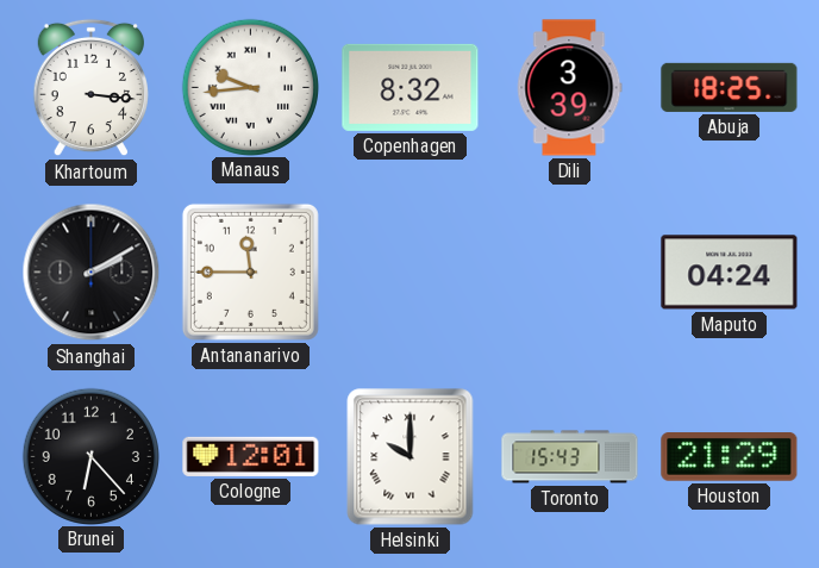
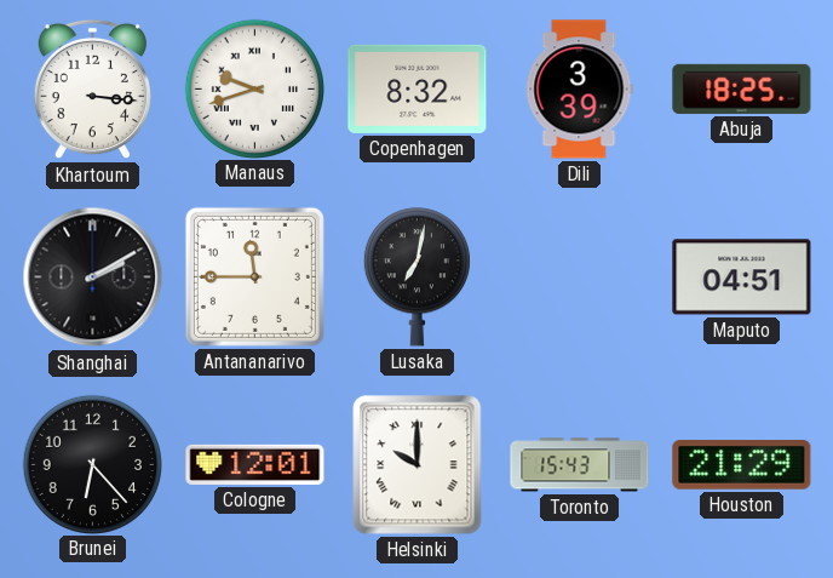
Manaus: 9:44 -> 9:42 (254, 88)
Lusaka: none -> 7:02 (416, 277)
Maputo: 04:24 -> 04:51 (742, 277)
